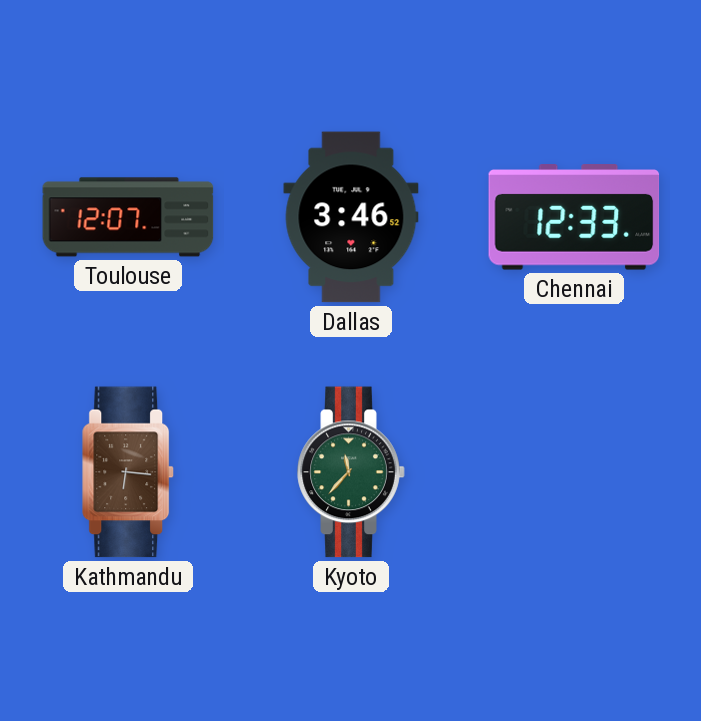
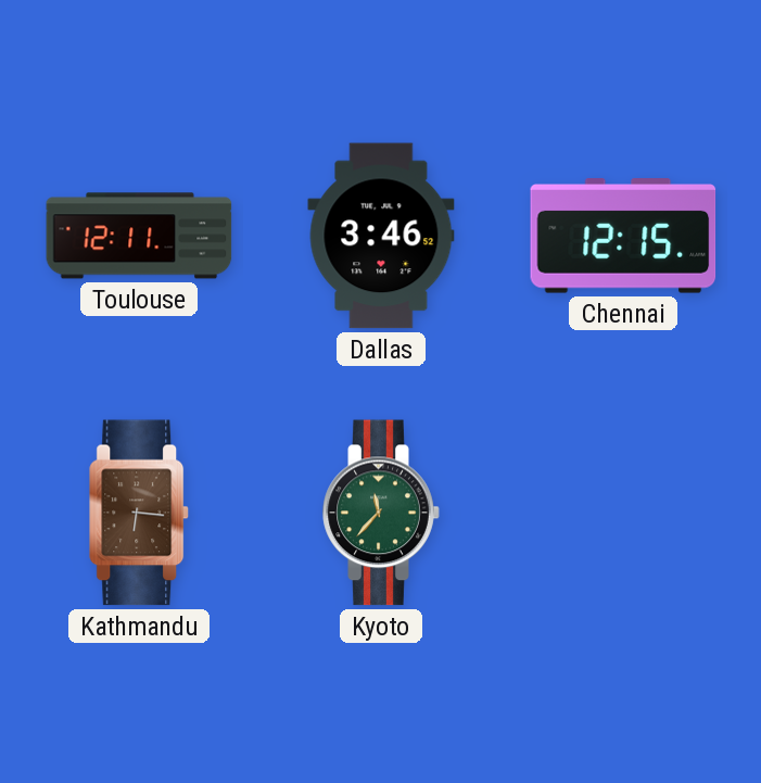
Toulouse: 12:07 -> 12:11 (139, 236)
Chennai: 12:33 -> 12:15 (623, 236)
